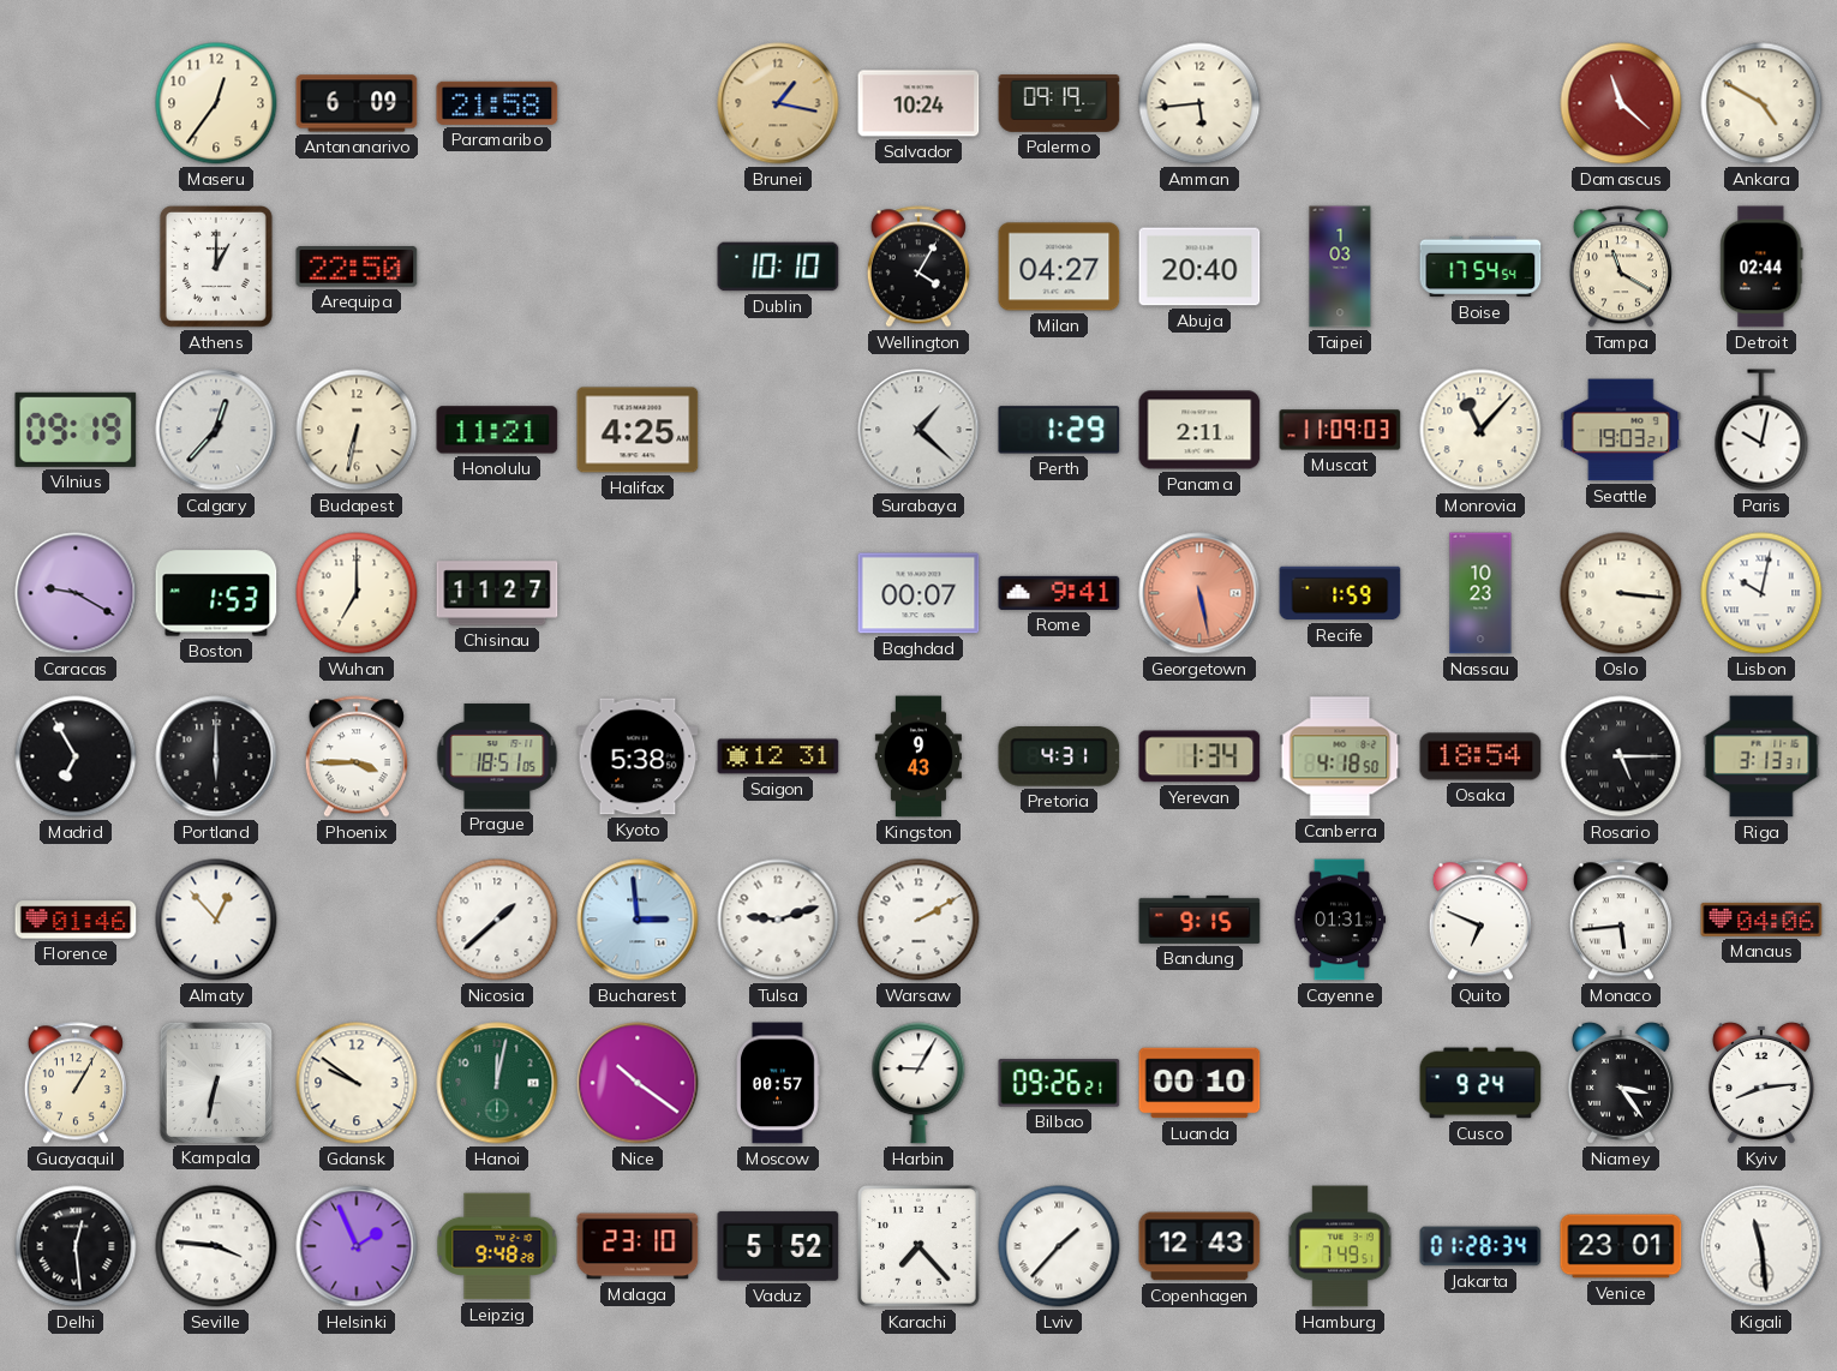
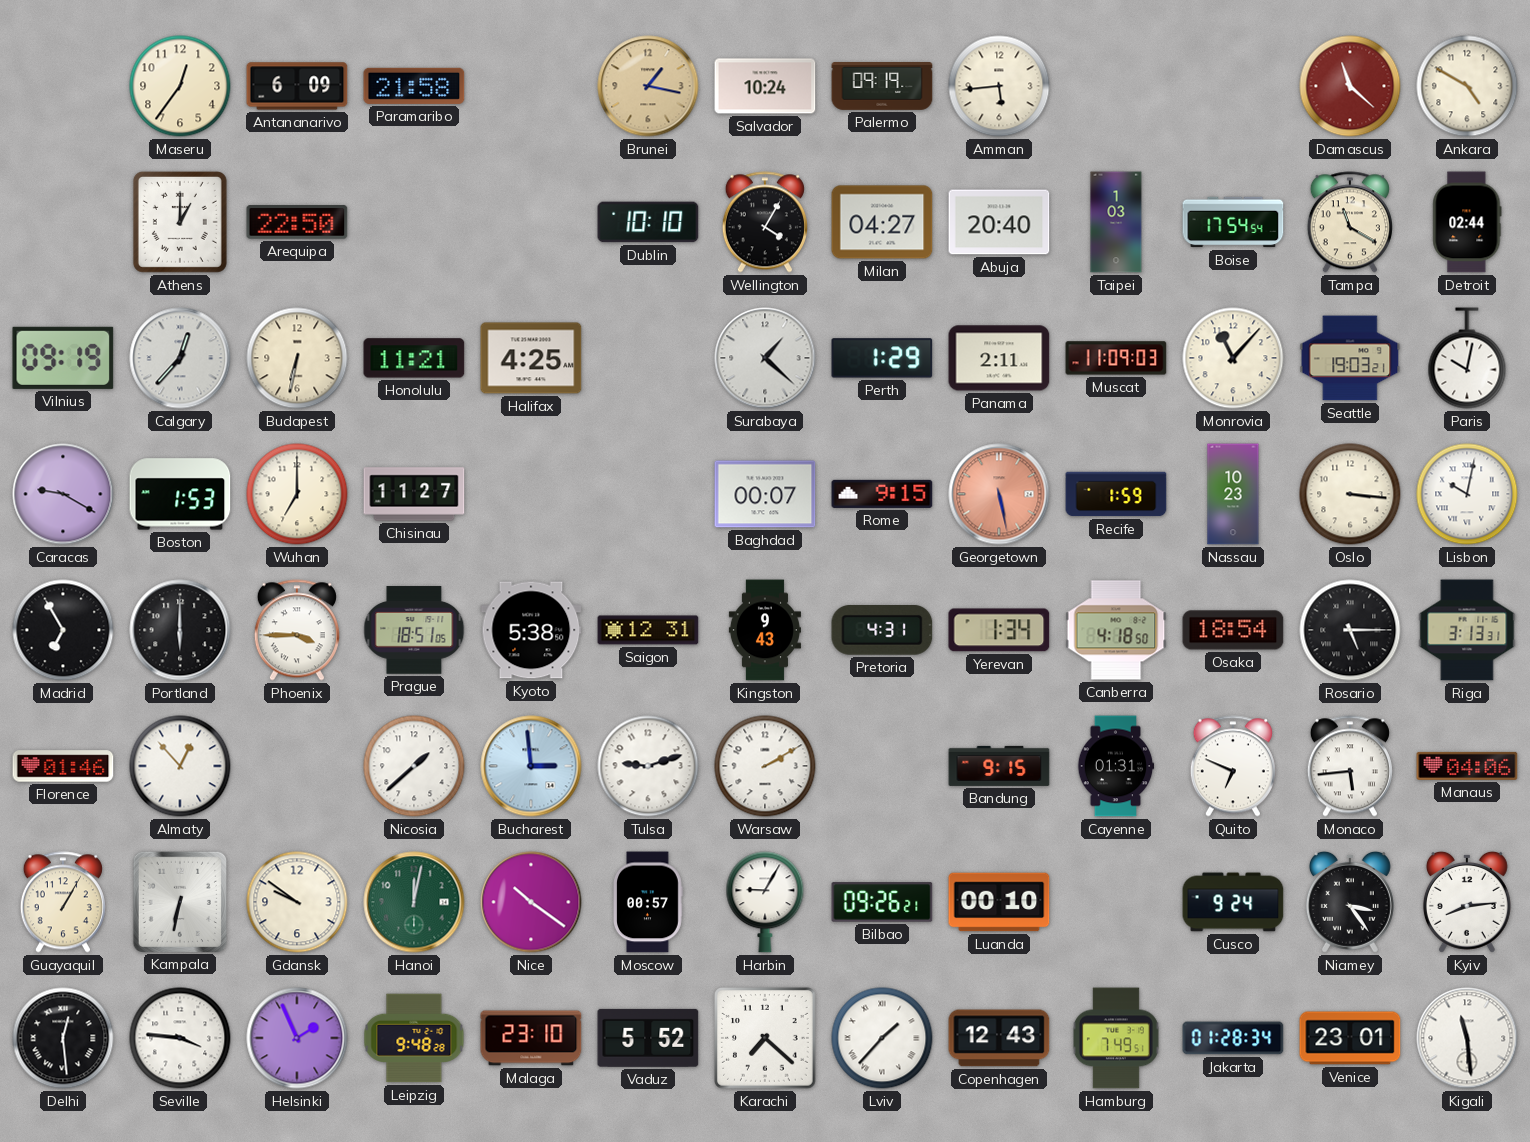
Rome: 9:41 -> 9:15 (882, 494)
Karachi: 7:23 -> 7:22 (766, 1039)
